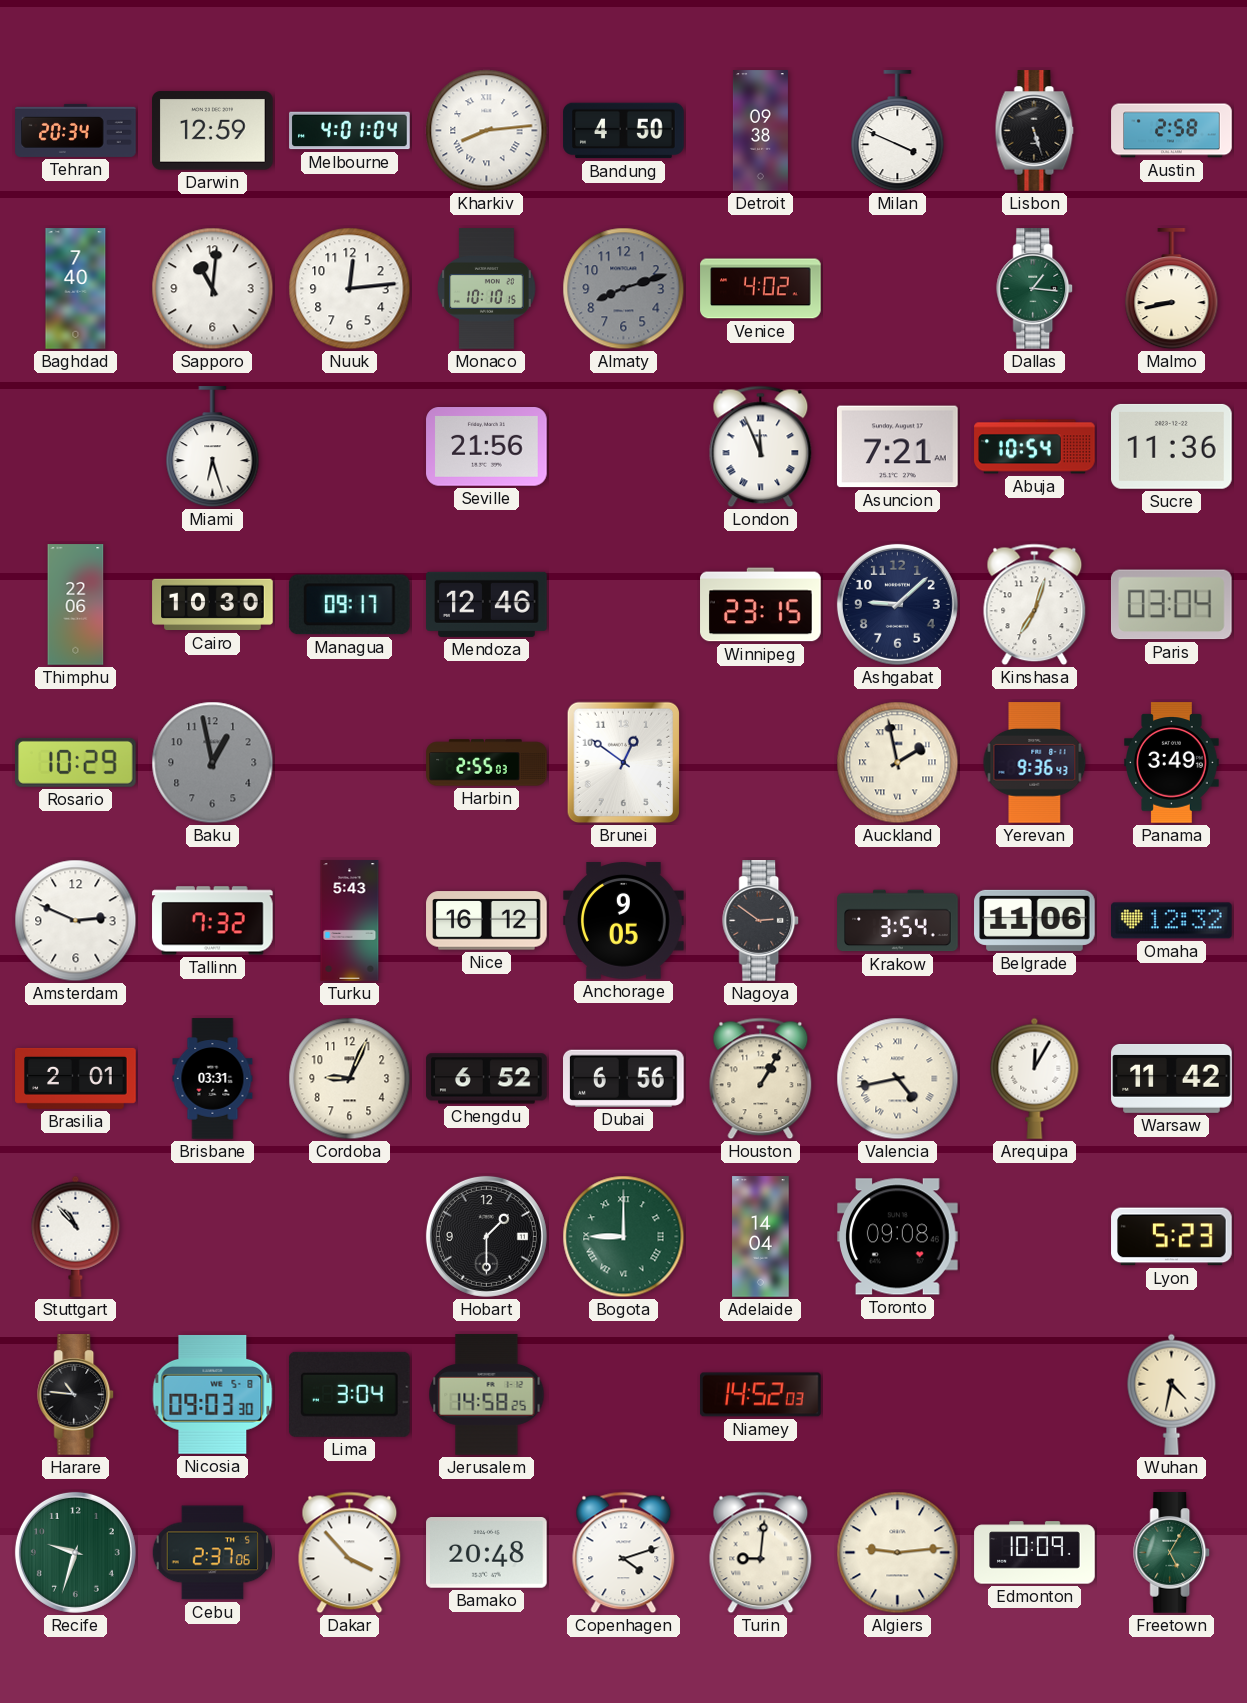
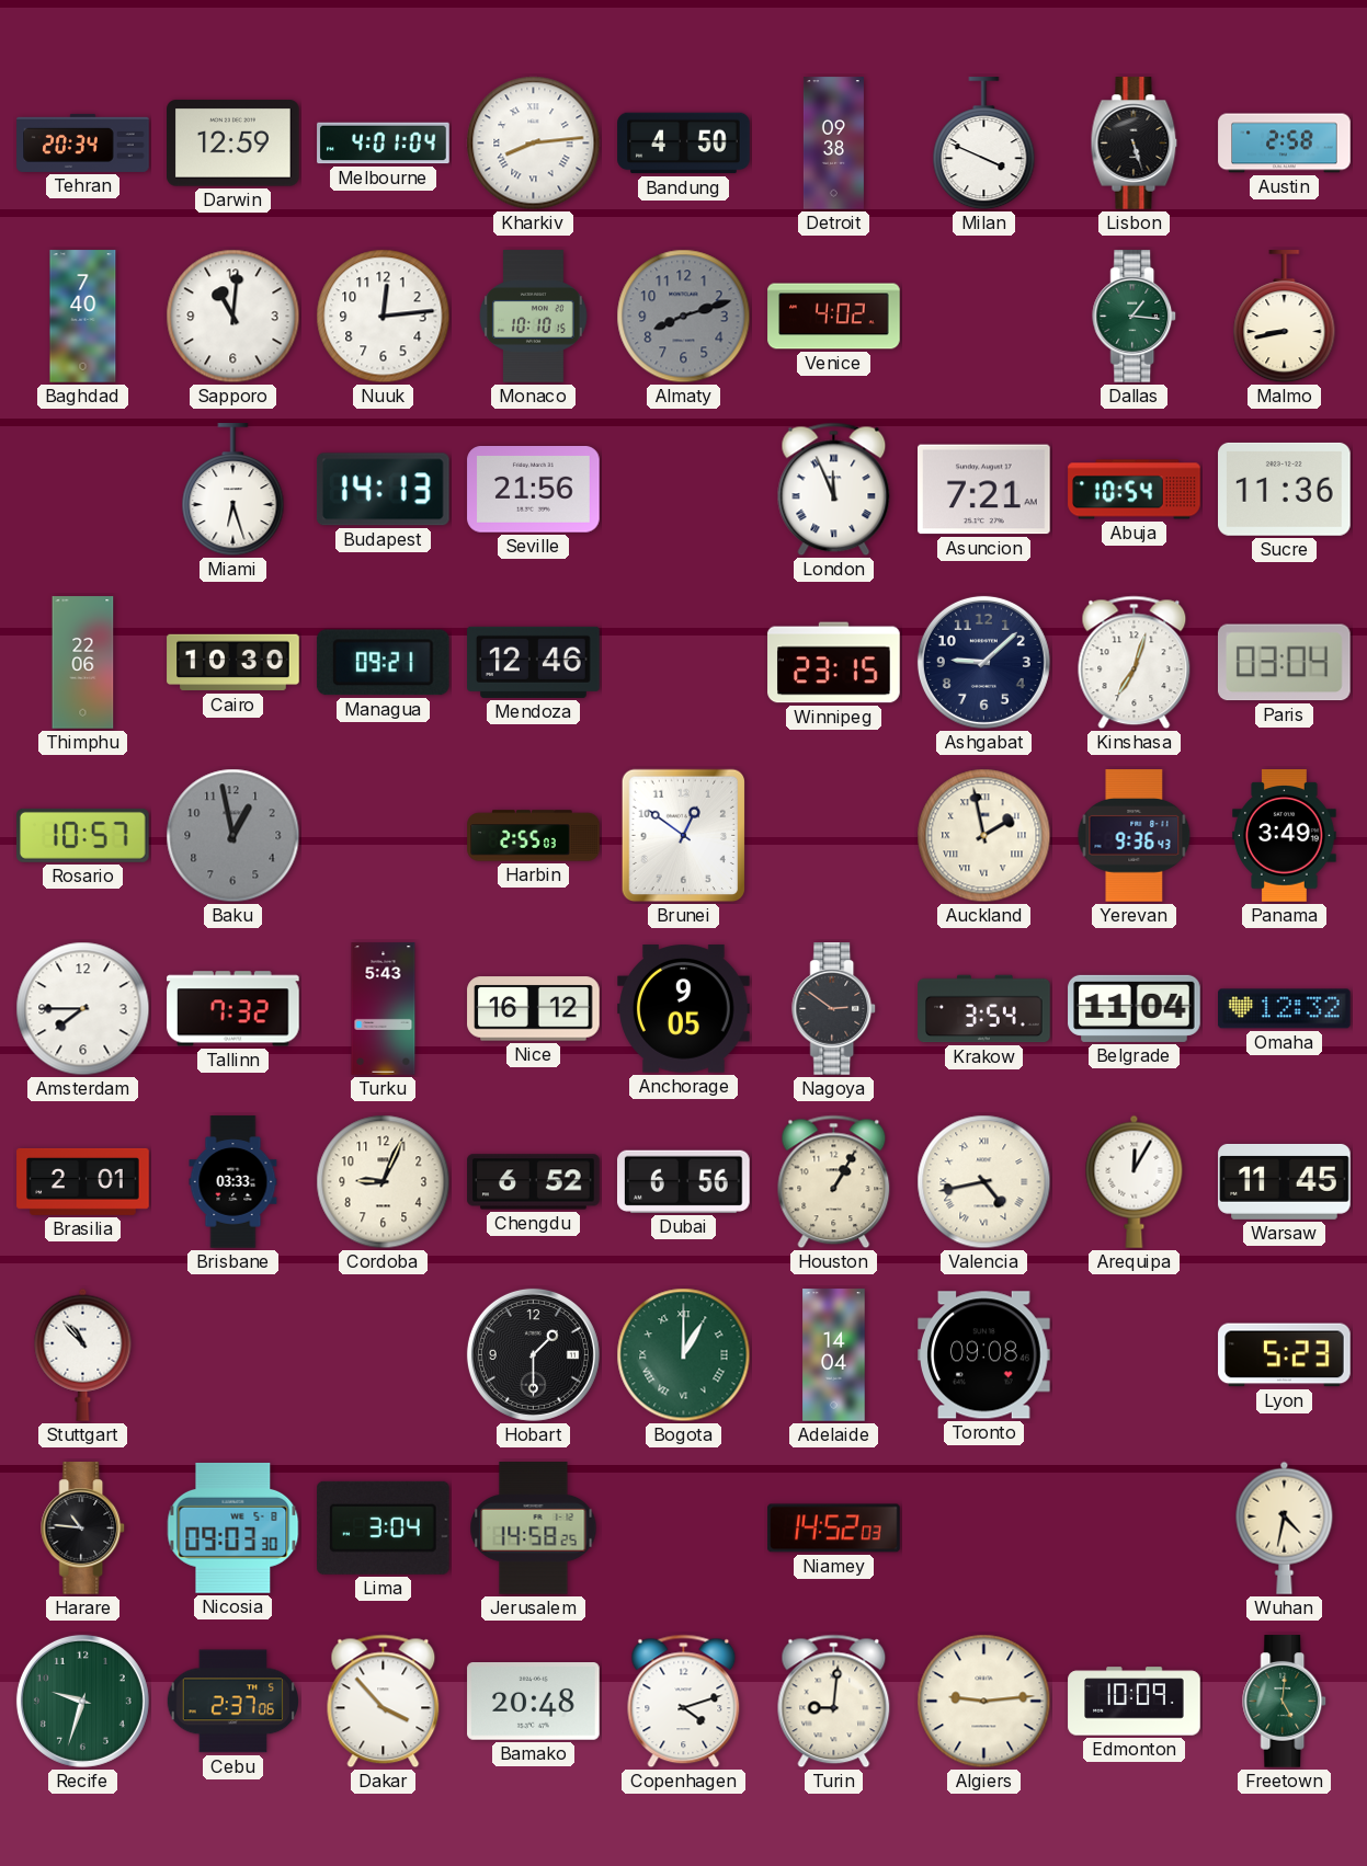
Budapest: none -> 14:13 (383, 490)
Managua: 09:17 -> 09:21 (383, 663)
Rosario: 10:29 -> 10:57 (83, 835)
Amsterdam: 2:49 -> 7:45 (83, 1009)
Belgrade: 11:06 -> 11:04 (1135, 1008)
Brisbane: 03:31 -> 03:33 (233, 1182)
Warsaw: 11:42 -> 11:45 (1285, 1181)
Bogota: 9:00 -> 1:00 (684, 1355)
Freetown: 5:05 -> 5:01 (1285, 1702)
